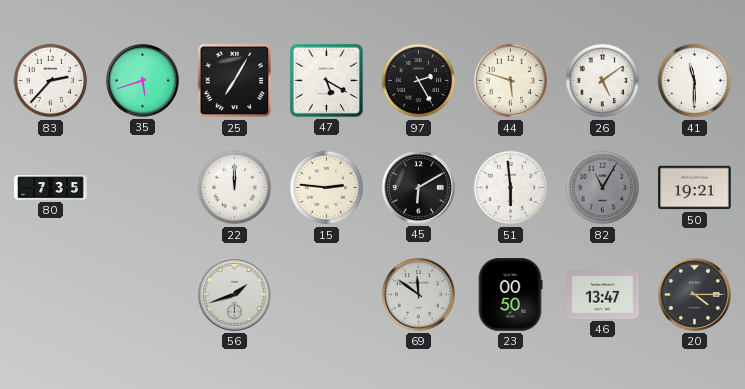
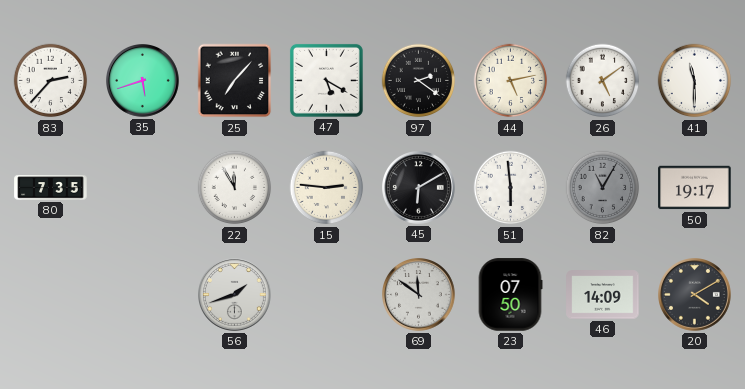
25: 7:05 -> 7:07 (235, 81)
97: 2:25 -> 2:21 (419, 81)
44: 5:48 -> 5:13 (511, 81)
22: 12:00 -> 11:55 (235, 188)
50: 19:21 -> 19:17 (695, 188)
23: 00:50 -> 07:50 (510, 295)
46: 13:47 -> 14:09 (603, 295)
20: 4:15 -> 4:10 (695, 295)
